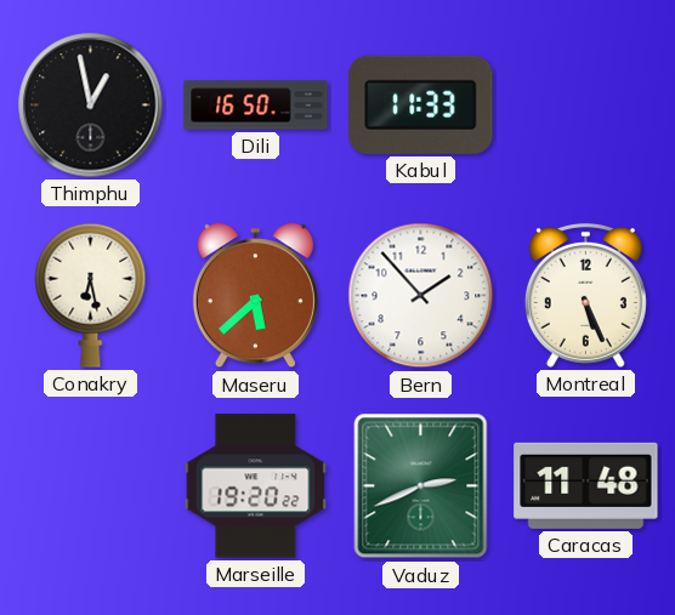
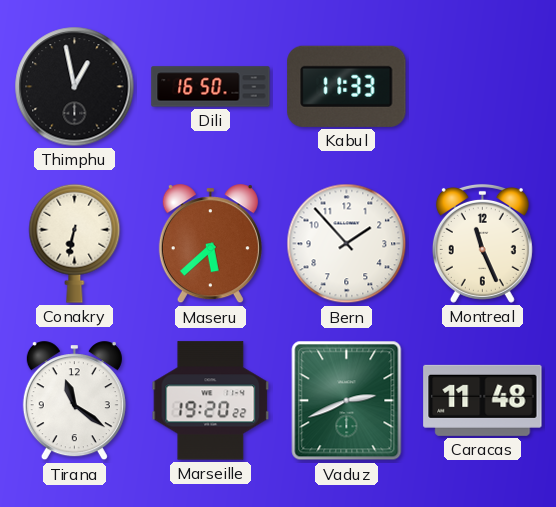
Conakry: 6:28 -> 6:32 (75, 243)
Montreal: 5:26 -> 11:26 (482, 243)
Tirana: none -> 11:21 (74, 401)
